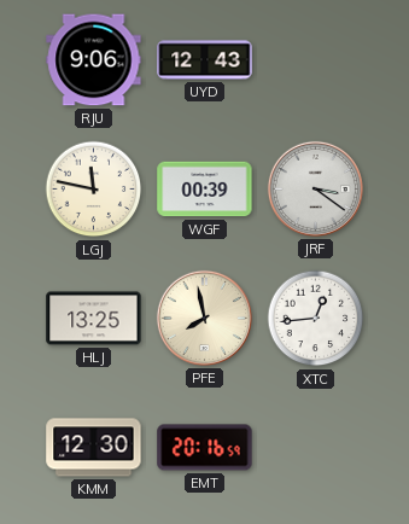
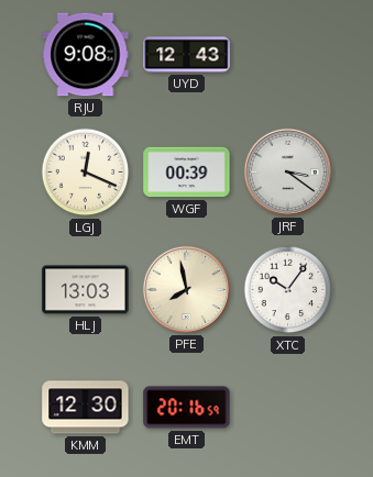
RJU: 9:06 -> 9:08 (86, 55)
LGJ: 11:47 -> 12:19 (86, 173)
HLJ: 13:25 -> 13:03 (86, 290)
XTC: 12:44 -> 10:06 (288, 290)
